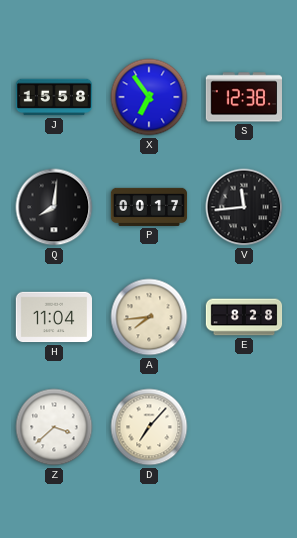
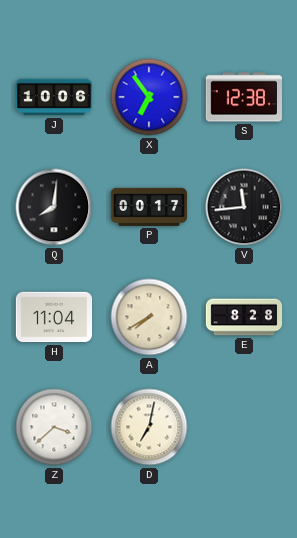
J: 15:58 -> 10:06 (53, 97)
A: 7:44 -> 7:40 (149, 317)
D: 7:07 -> 7:02 (149, 427)
